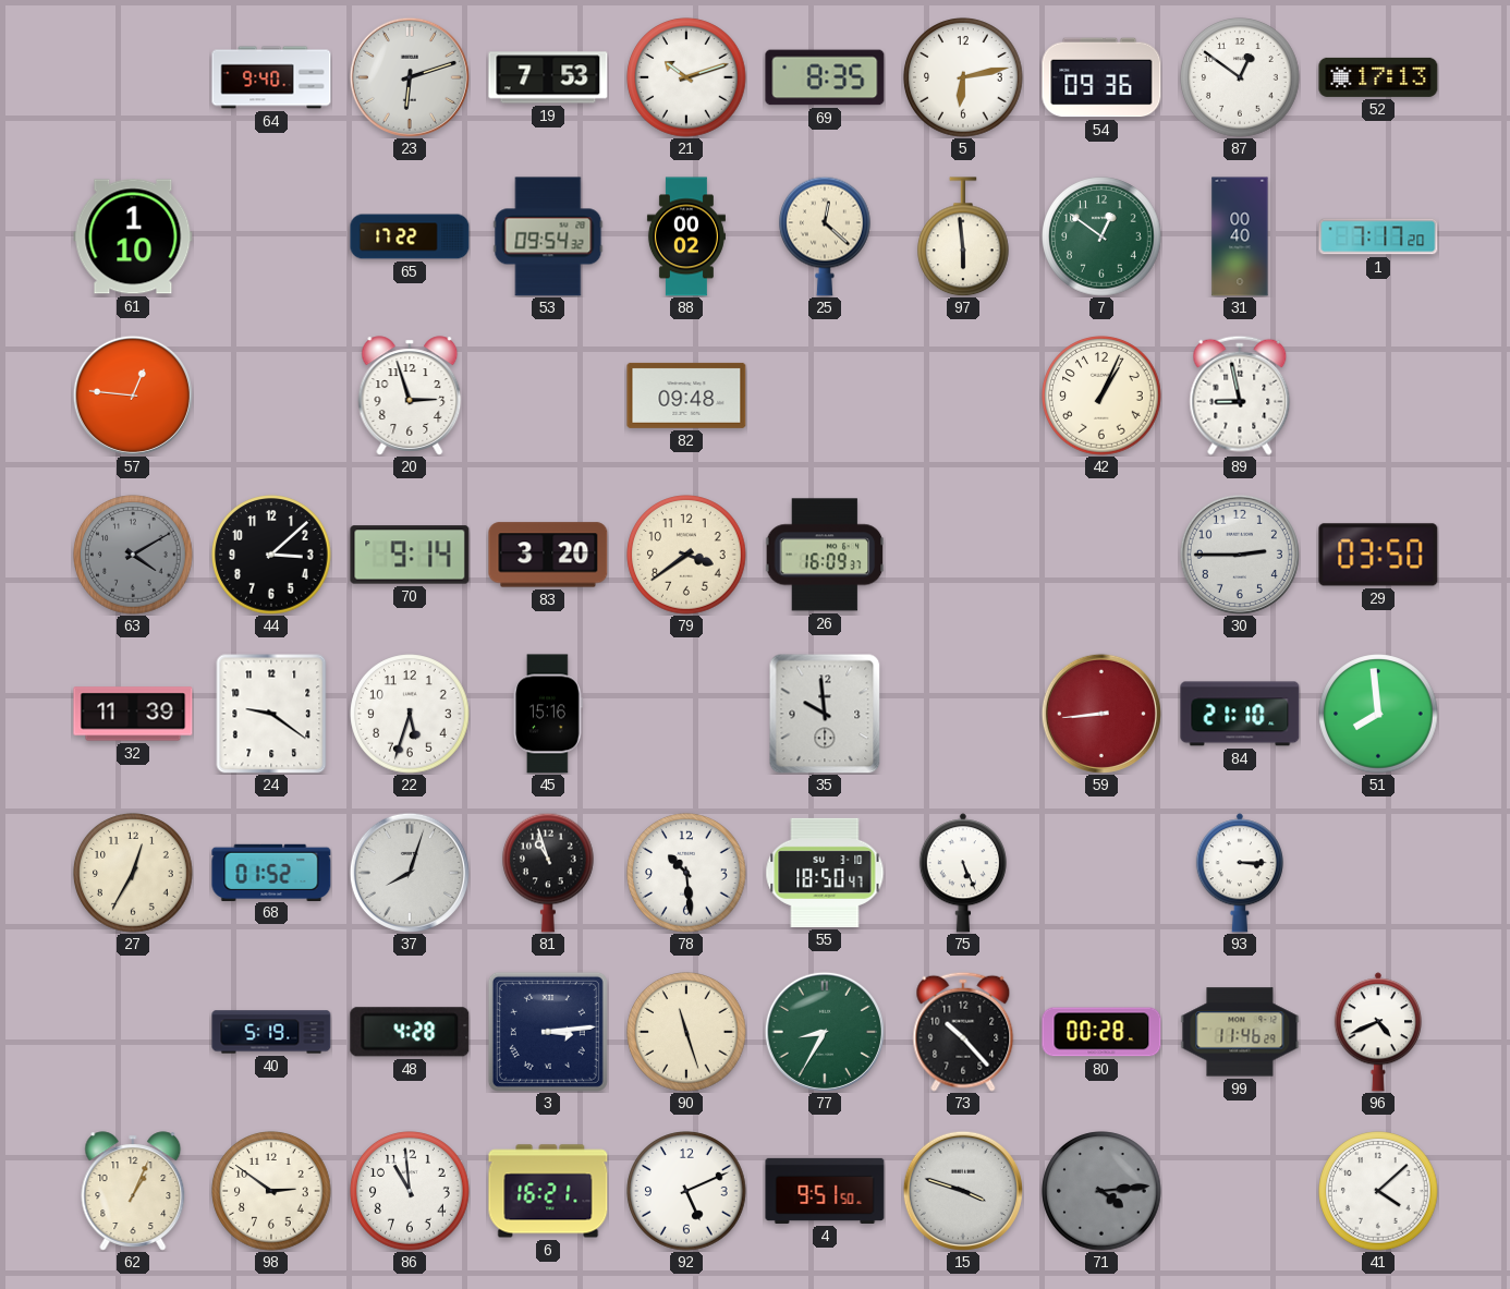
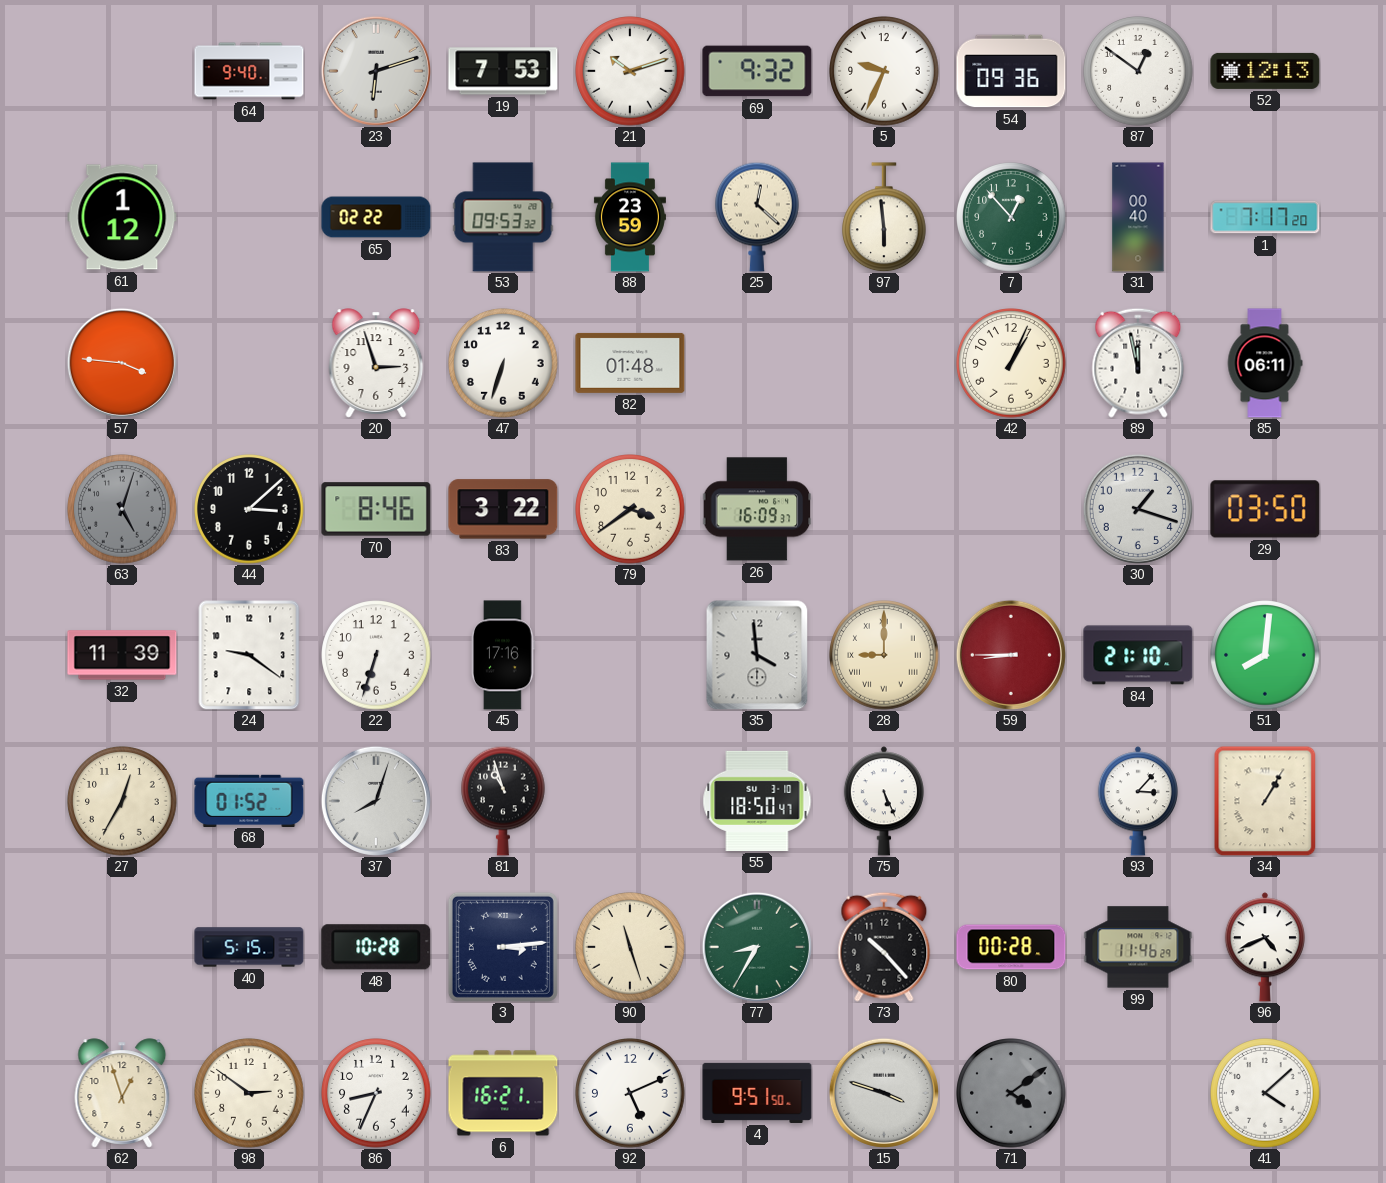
69: 8:35 -> 9:32 (757, 71)
5: 6:13 -> 9:34 (884, 71)
52: 17:13 -> 12:13 (1265, 71)
61: 1:10 -> 1:12 (122, 217)
65: 17:22 -> 02:22 (376, 217)
53: 09:54 -> 09:53 (503, 217)
88: 00:02 -> 23:59 (630, 217)
7: 12:51 -> 12:53 (1011, 217)
57: 12:46 -> 3:46 (122, 363)
47: none -> 6:33 (503, 363)
82: 09:48 -> 01:48 (630, 363)
89: 8:58 -> 11:58 (1138, 363)
85: none -> 06:11 (1265, 363)
63: 4:10 -> 5:03 (122, 509)
70: 9:14 -> 8:46 (376, 509)
83: 3:20 -> 3:22 (503, 509)
30: 2:45 -> 1:18 (1138, 509)
22: 5:33 -> 6:33 (376, 655)
45: 15:16 -> 17:16 (503, 655)
35: 9:59 -> 3:59 (757, 655)
28: none -> 9:00 (884, 655)
59: 8:44 -> 8:45 (1011, 655)
51: 7:59 -> 8:01 (1265, 655)
78: 10:29 -> none (686, 873)
93: 3:15 -> 3:07 (1138, 801)
34: none -> 1:05 (1265, 801)
40: 5:19 -> 5:15 (249, 947)
48: 4:28 -> 10:28 (376, 947)
62: 1:04 -> 12:57 (122, 1093)
86: 10:59 -> 8:34 (376, 1093)
71: 4:14 -> 4:09 (1011, 1093)
